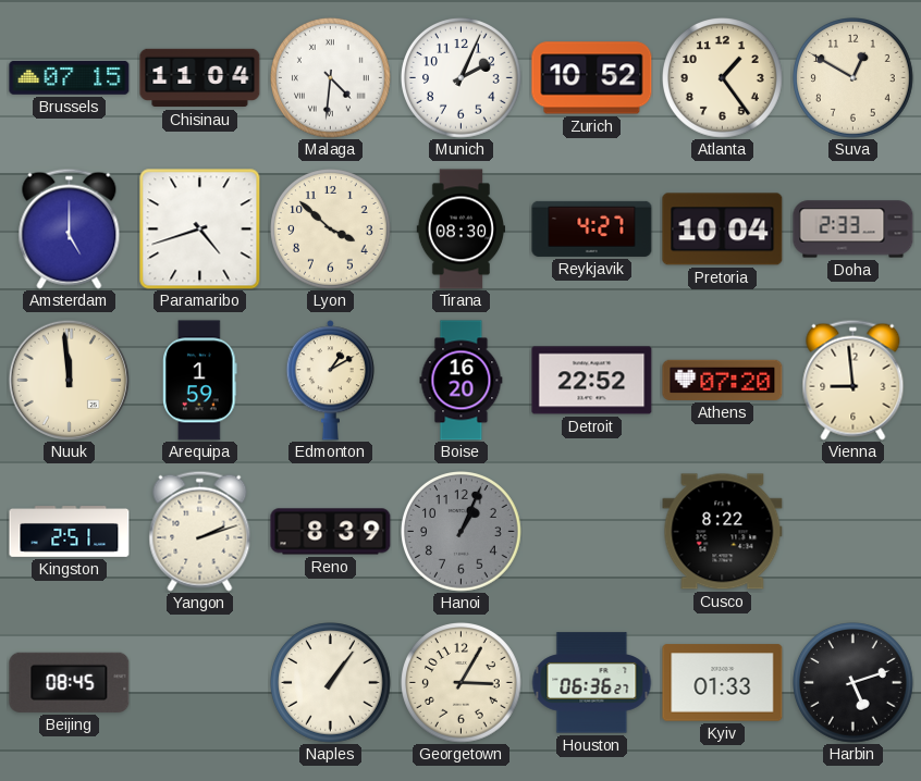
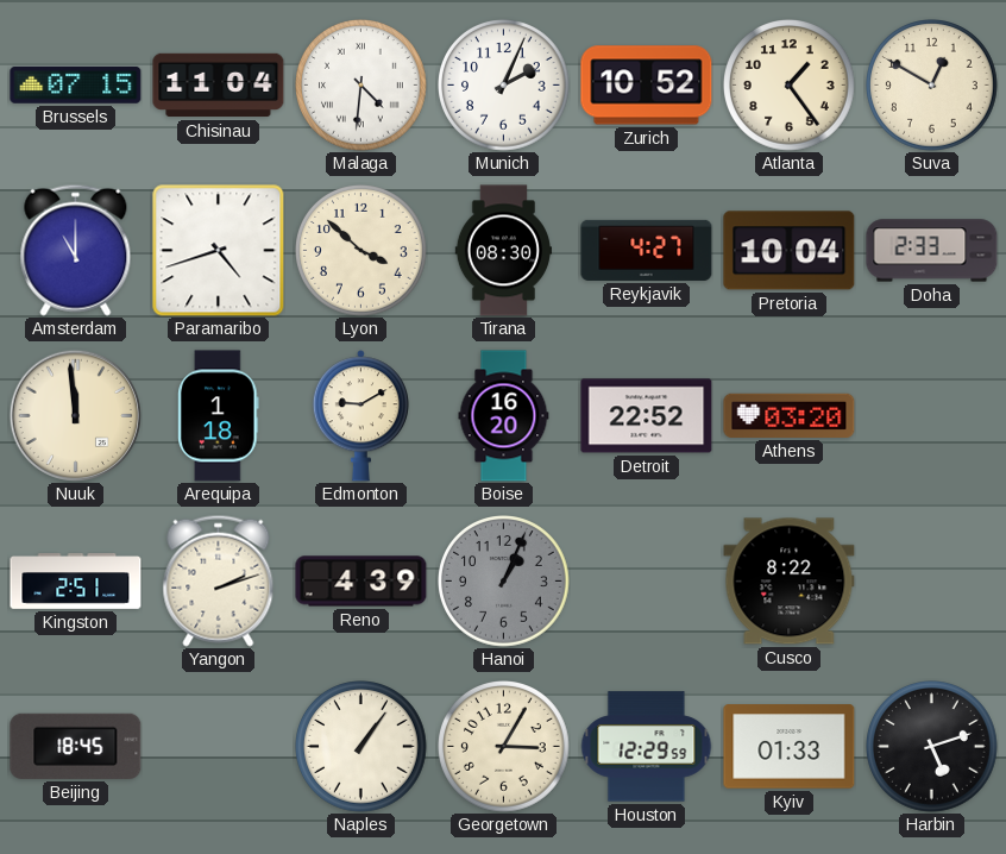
Amsterdam: 5:00 -> 11:00 (76, 250)
Arequipa: 1:59 -> 1:18 (219, 416)
Edmonton: 1:10 -> 9:10 (360, 416)
Athens: 07:20 -> 03:20 (790, 415)
Vienna: 8:59 -> none (854, 380)
Reno: 8:39 -> 4:39 (361, 582)
Beijing: 08:45 -> 18:45 (76, 746)
Houston: 06:36 -> 12:29 (647, 747)
